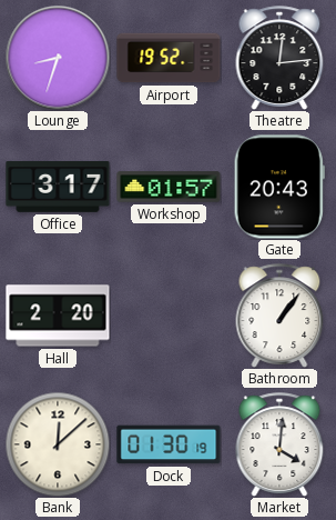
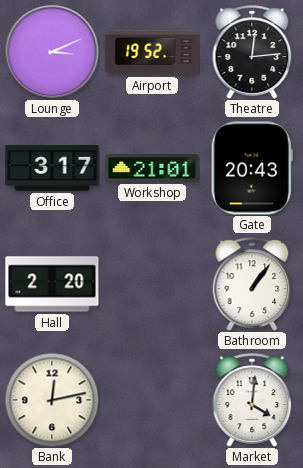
Lounge: 8:33 -> 3:11 (52, 52)
Workshop: 01:57 -> 21:01 (152, 168)
Bank: 12:08 -> 12:13 (52, 400)
Dock: 01:30 -> none (169, 444)
